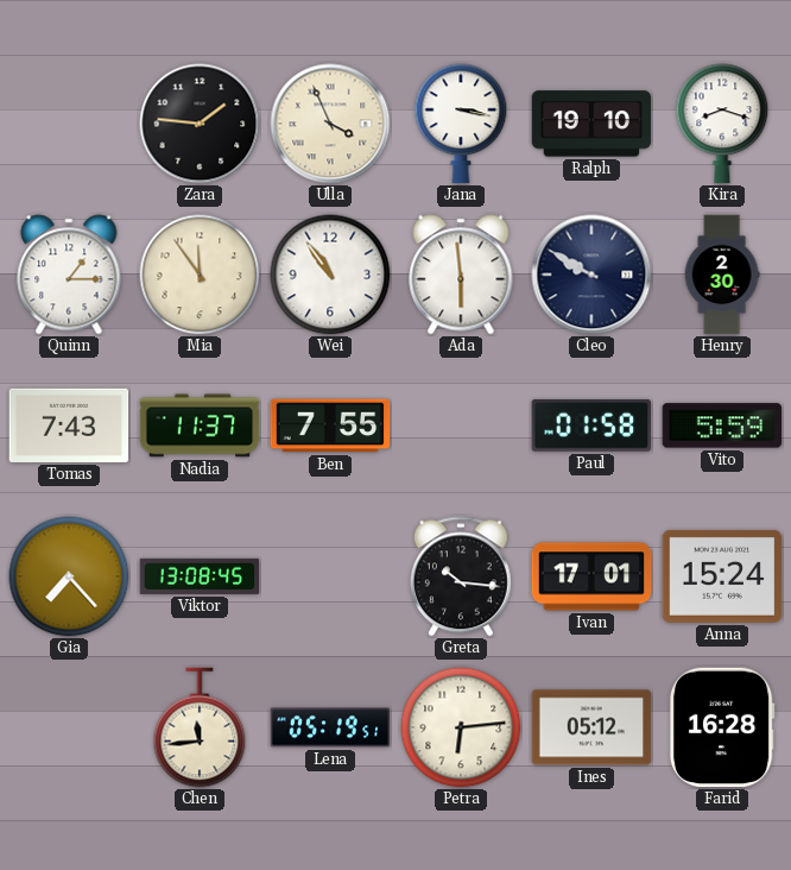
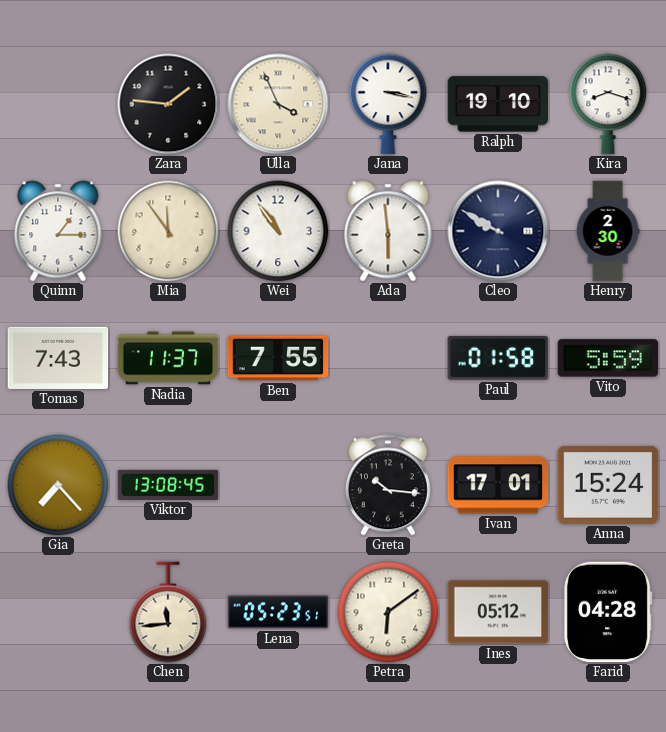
Lena: 05:19 -> 05:23 (278, 612)
Petra: 6:14 -> 6:09 (388, 612)
Farid: 16:28 -> 04:28 (608, 612)
